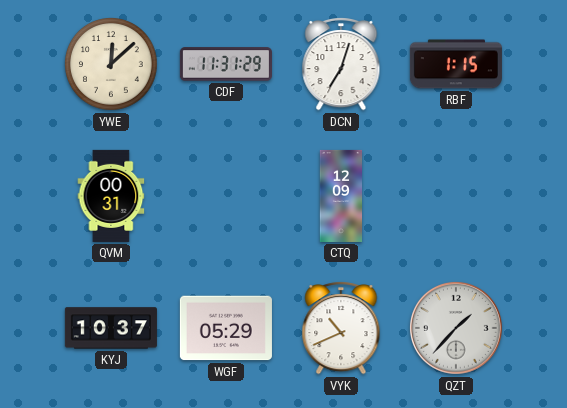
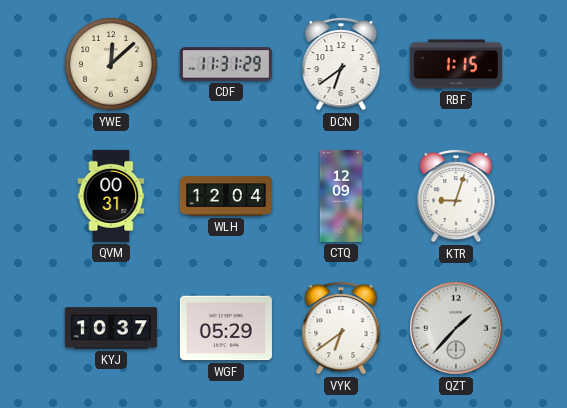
DCN: 7:03 -> 6:39 (341, 65)
WLH: none -> 12:04 (226, 196)
KTR: none -> 9:03 (456, 197)
VYK: 10:41 -> 6:39 (341, 329)
